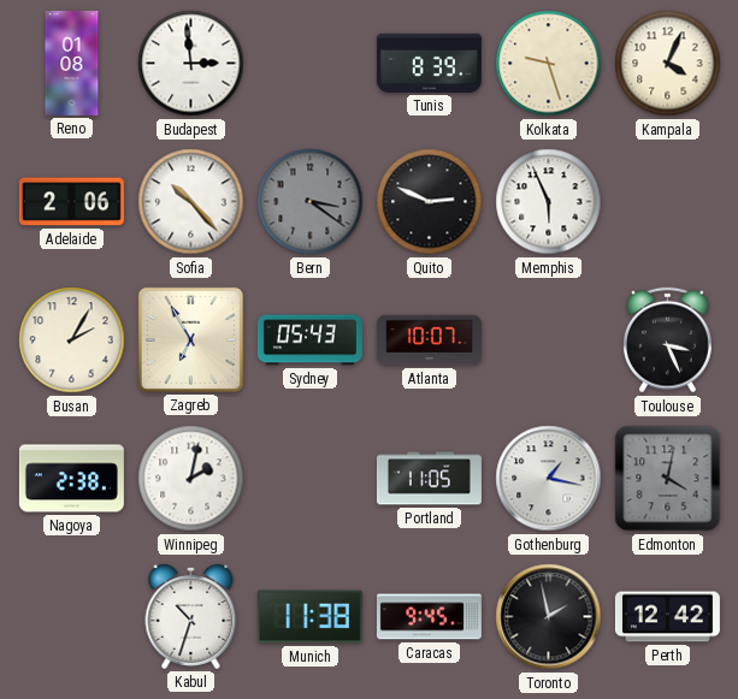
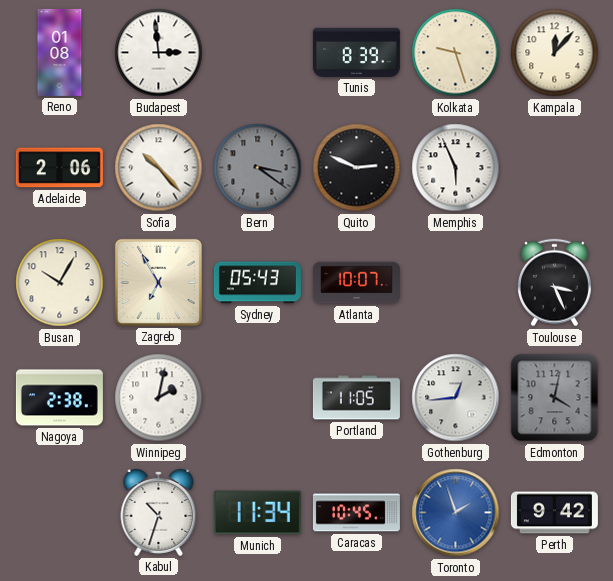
Kampala: 4:04 -> 12:07 (555, 53)
Busan: 2:05 -> 10:05 (60, 283)
Gothenburg: 1:17 -> 12:44 (456, 398)
Munich: 11:38 -> 11:34 (257, 513)
Caracas: 9:45 -> 10:45 (356, 513)
Toronto: 1:58 -> 1:57 (456, 513)
Toronto dial: black -> blue (456, 513)
Perth: 12:42 -> 9:42 (554, 513)
